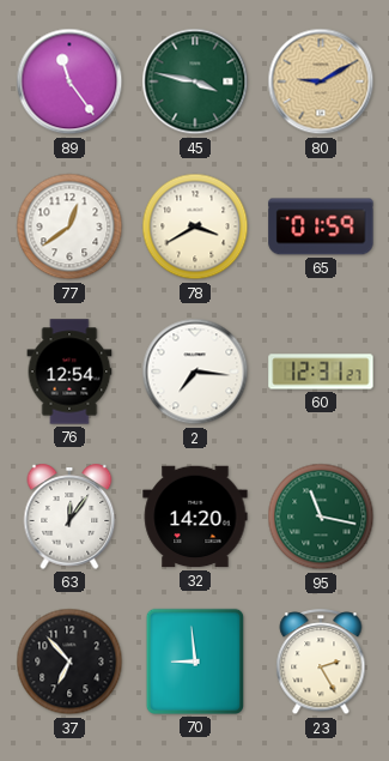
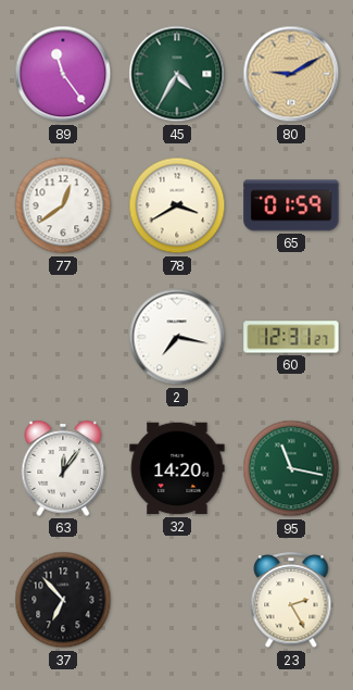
45: 3:47 -> 4:35 (177, 74)
76: 12:54 -> none (69, 372)
2: 7:16 -> 7:17 (177, 337)
70: 8:59 -> none (195, 662)
